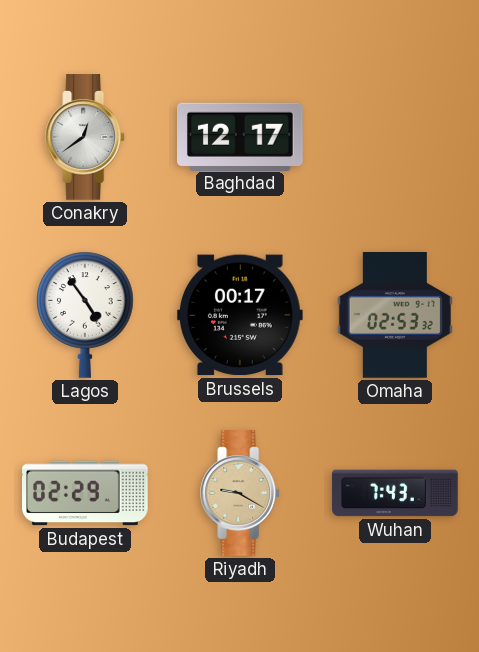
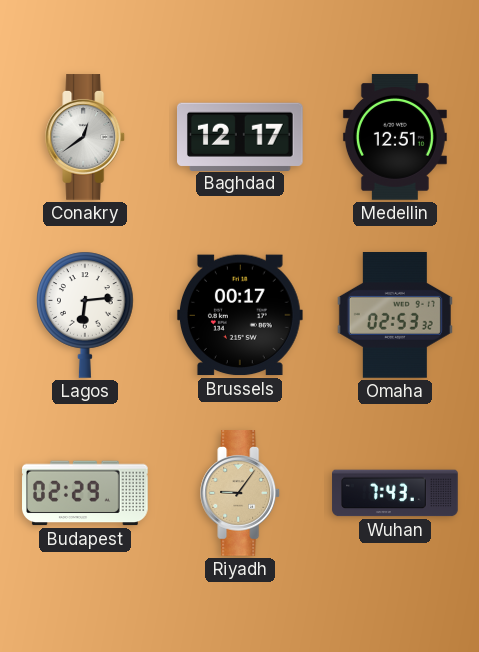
Medellin: none -> 12:51 (395, 138)
Lagos: 4:54 -> 6:14 (85, 315)
Riyadh: 9:20 -> 9:06 (241, 493)
